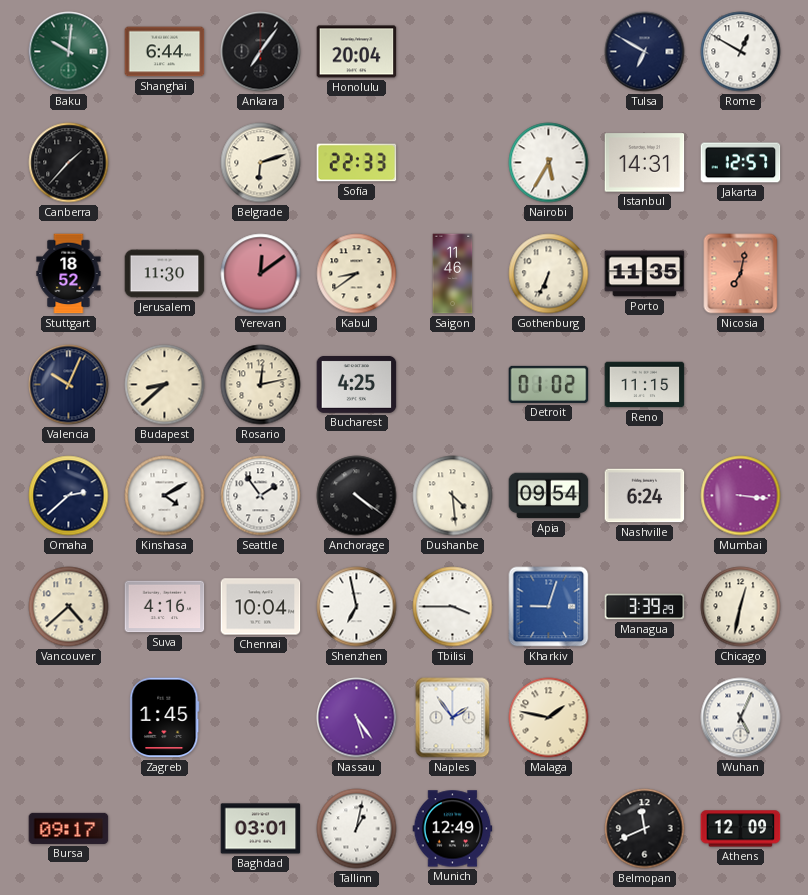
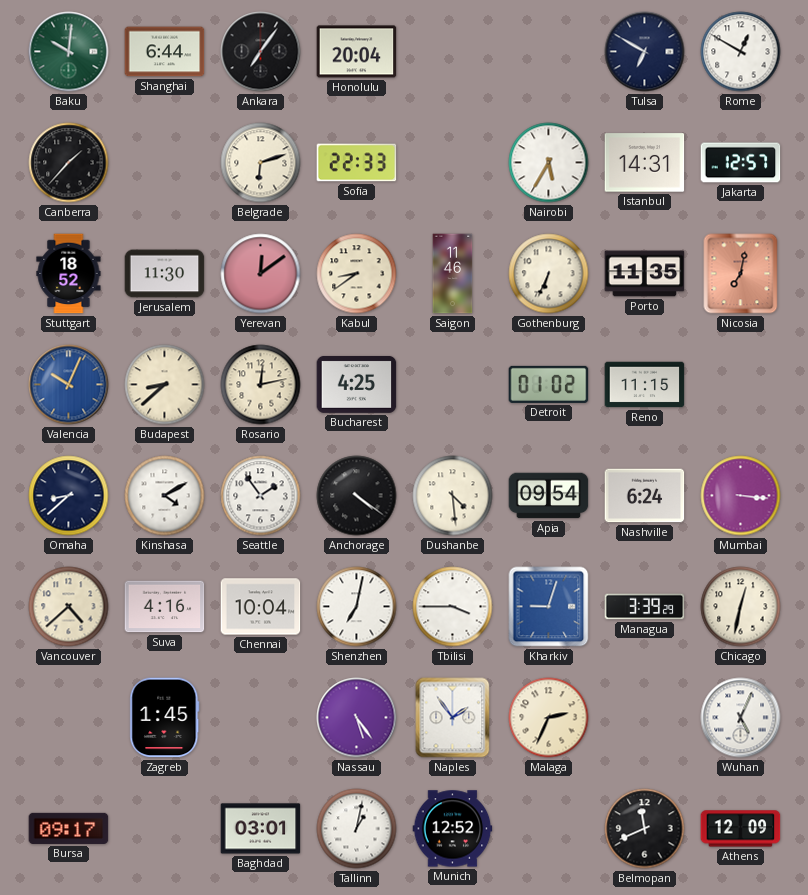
Valencia dial: navy -> blue (69, 385)
Omaha: 2:38 -> 8:38 (69, 496)
Shenzhen: 6:58 -> 7:02 (357, 607)
Malaga: 1:47 -> 2:34 (549, 718)
Munich: 12:49 -> 12:52 (453, 829)
